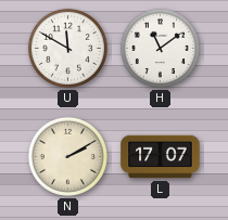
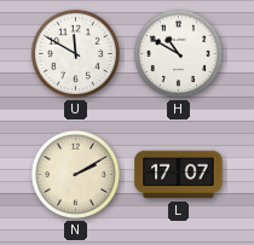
H: 11:09 -> 10:50 (178, 53)
